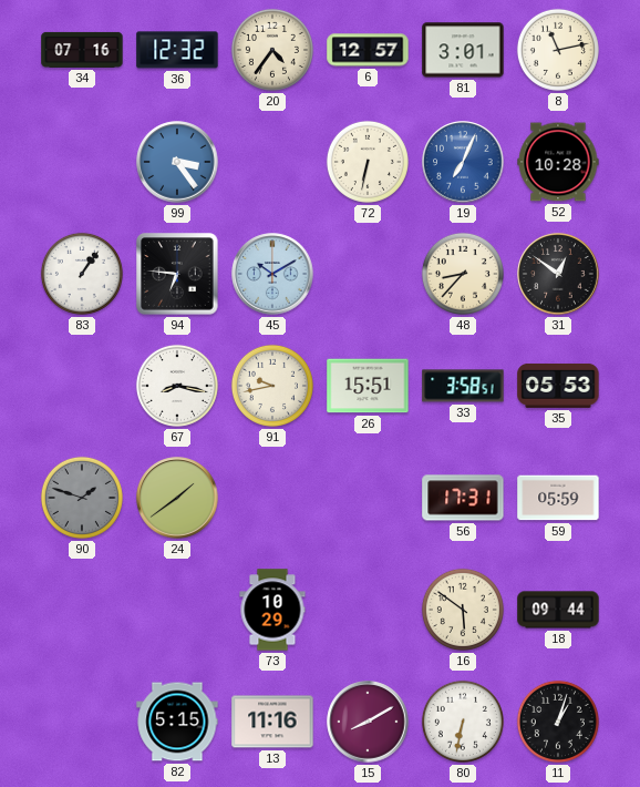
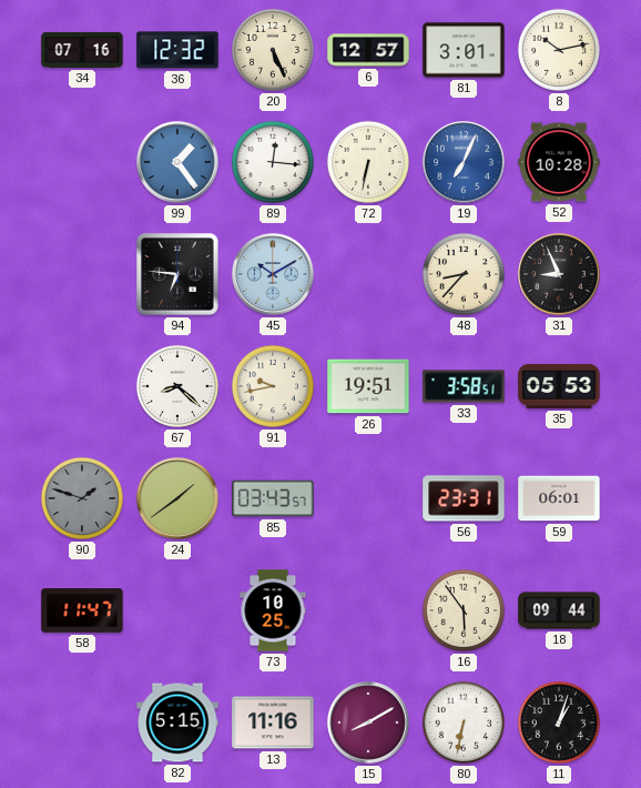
20: 4:36 -> 5:26 (273, 50)
8: 11:13 -> 10:13 (559, 50)
99: 3:24 -> 1:24 (177, 162)
89: none -> 12:16 (273, 162)
83: 1:06 -> none (82, 274)
31: 12:51 -> 8:56 (559, 274)
67: 8:17 -> 8:22 (177, 386)
26: 15:51 -> 19:51 (368, 386)
85: none -> 03:43 (273, 498)
56: 17:31 -> 23:31 (464, 498)
59: 05:59 -> 06:01 (559, 498)
58: none -> 11:47 (82, 610)
73: 10:29 -> 10:25 (273, 610)
16: 5:51 -> 5:54 (464, 610)
